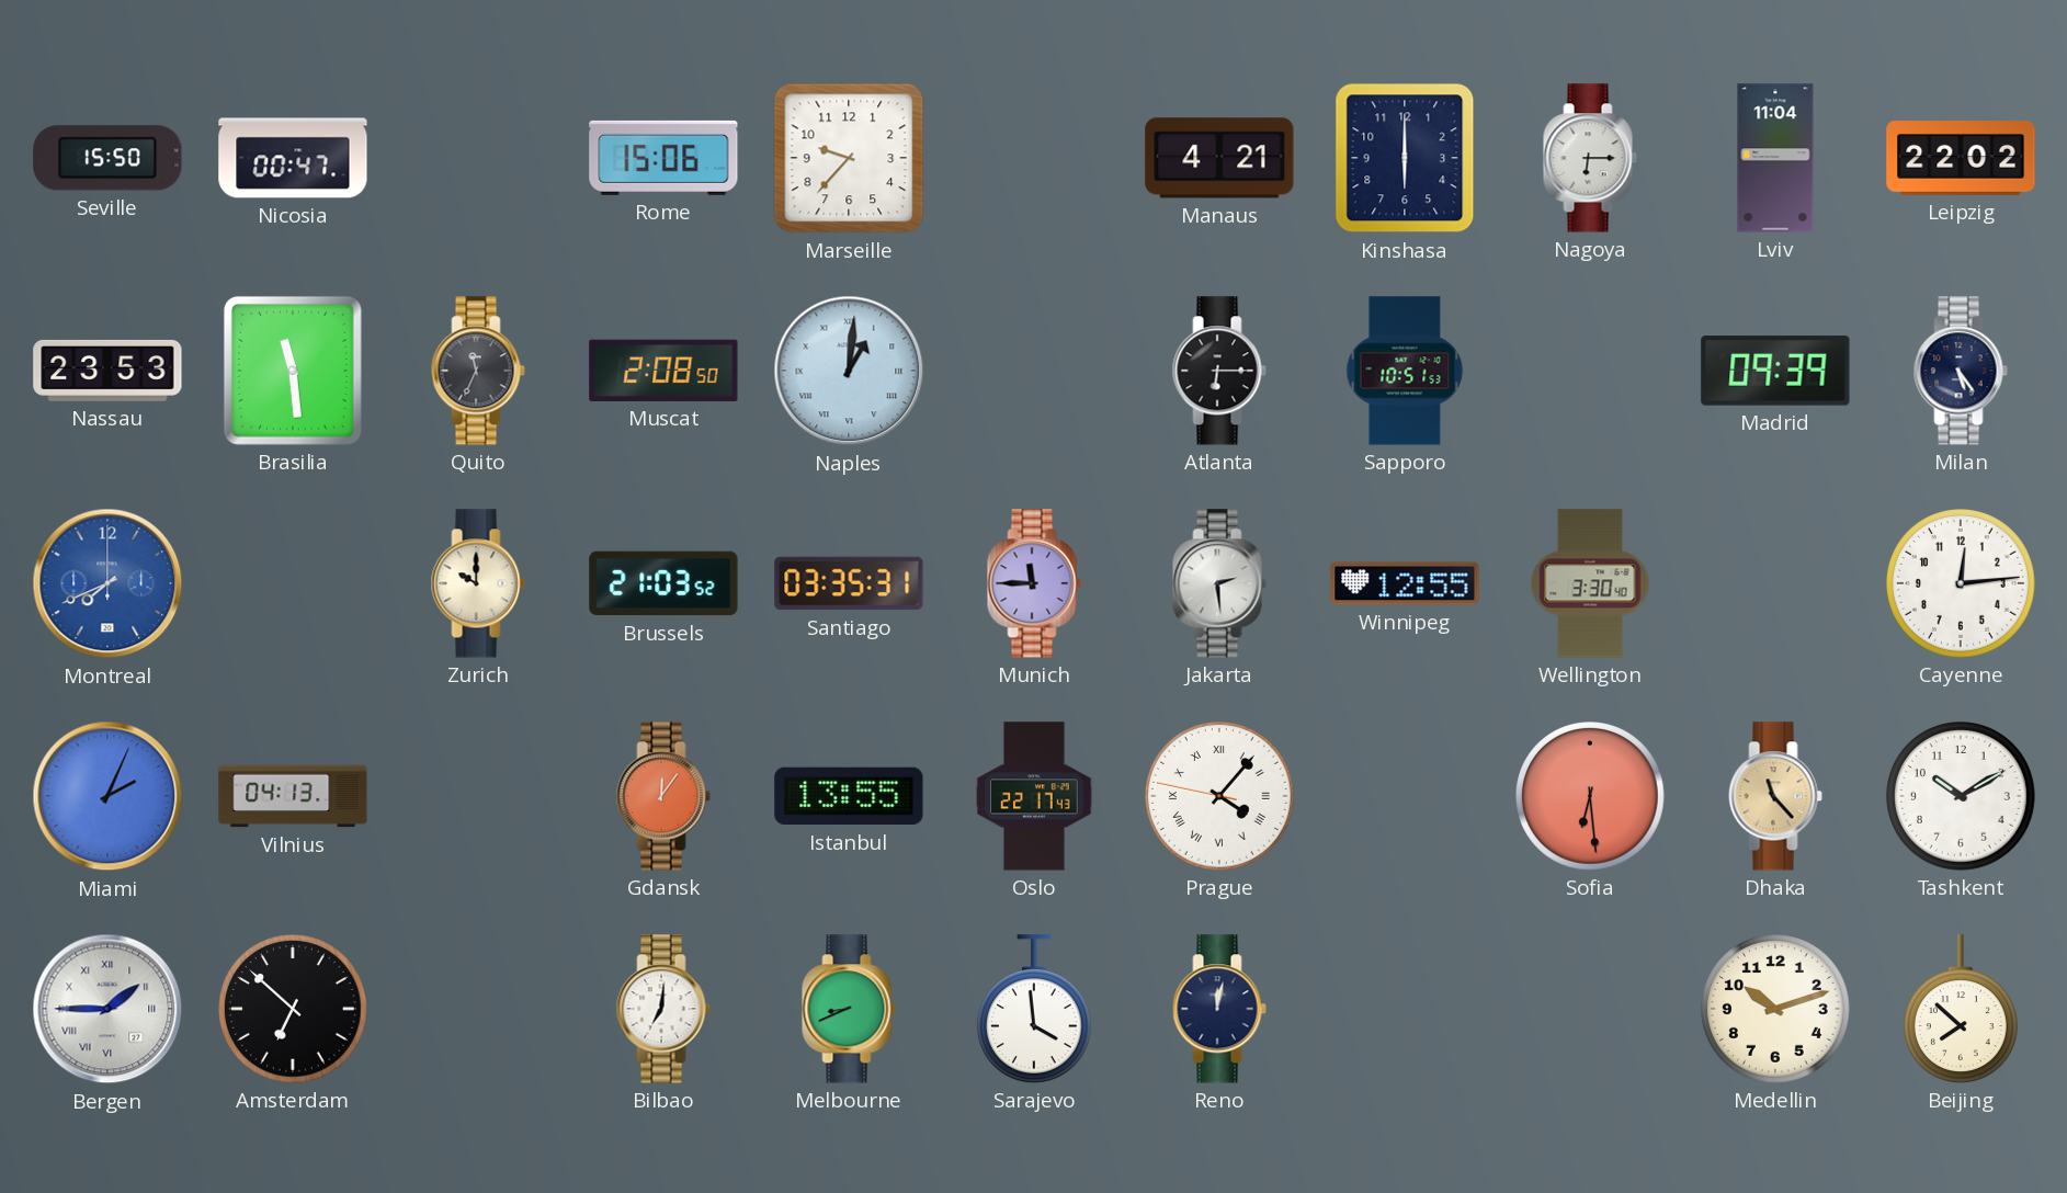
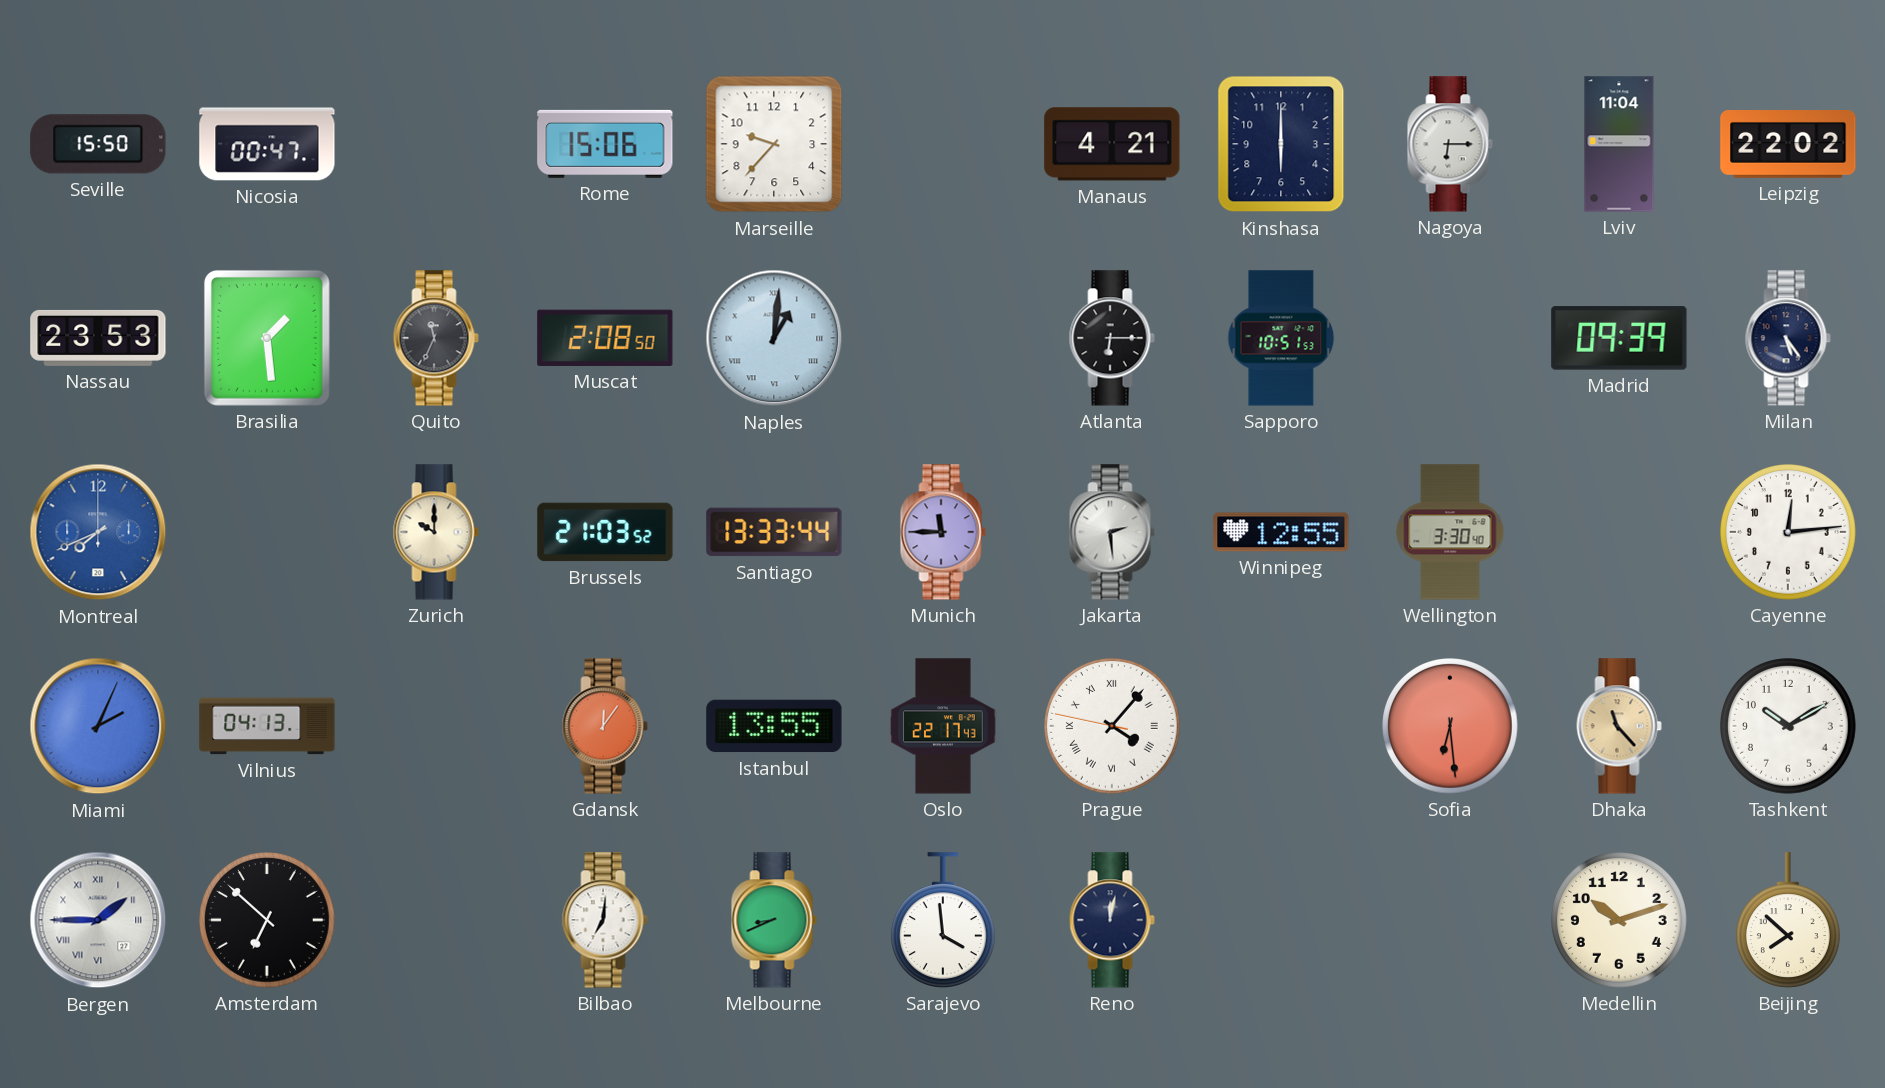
Brasilia: 11:29 -> 1:29 (267, 338)
Santiago: 03:35 -> 13:33 (774, 532)
